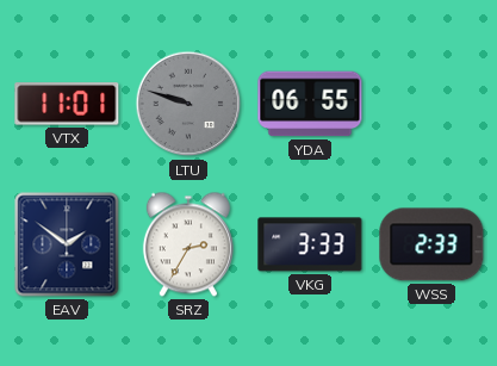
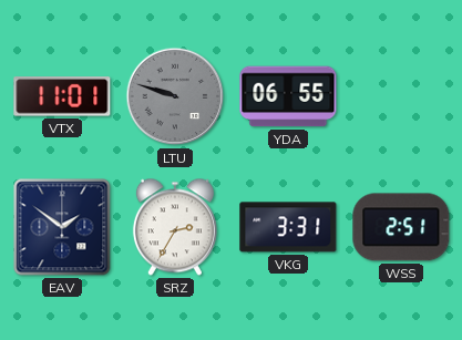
VKG: 3:33 -> 3:31 (288, 227)
WSS: 2:33 -> 2:51 (401, 227)
